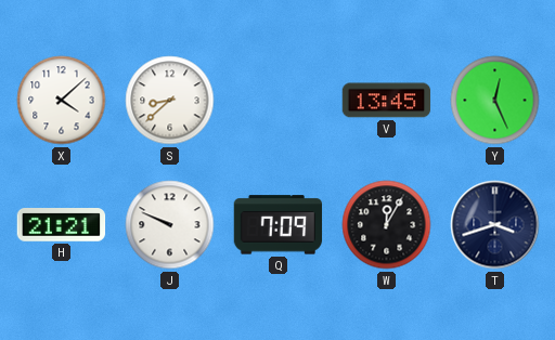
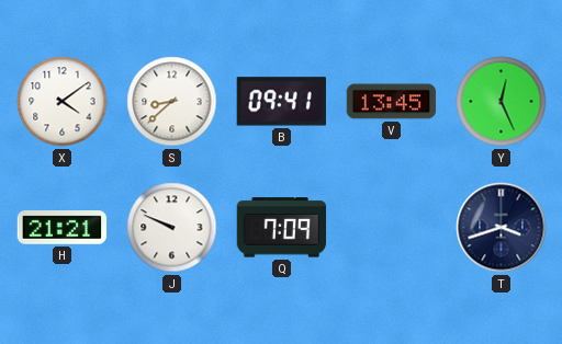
X: 4:08 -> 4:09 (63, 102)
B: none -> 09:41 (281, 102)
W: 12:05 -> none (387, 225)
